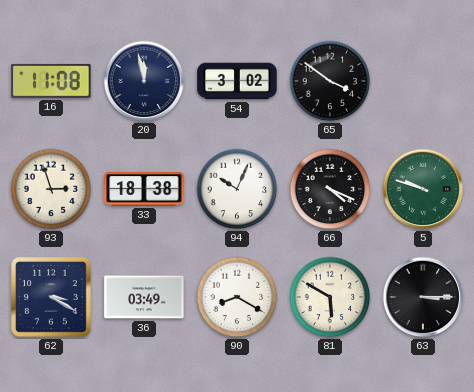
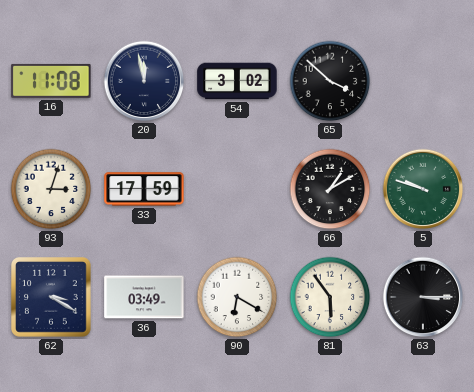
65: 3:51 -> 3:52 (330, 81)
93: 2:57 -> 3:03 (51, 189)
33: 18:38 -> 17:59 (144, 189)
94: 10:04 -> none (237, 189)
66: 4:19 -> 1:10 (330, 189)
90: 8:20 -> 6:20 (237, 297)
81: 5:50 -> 5:54 (330, 297)
